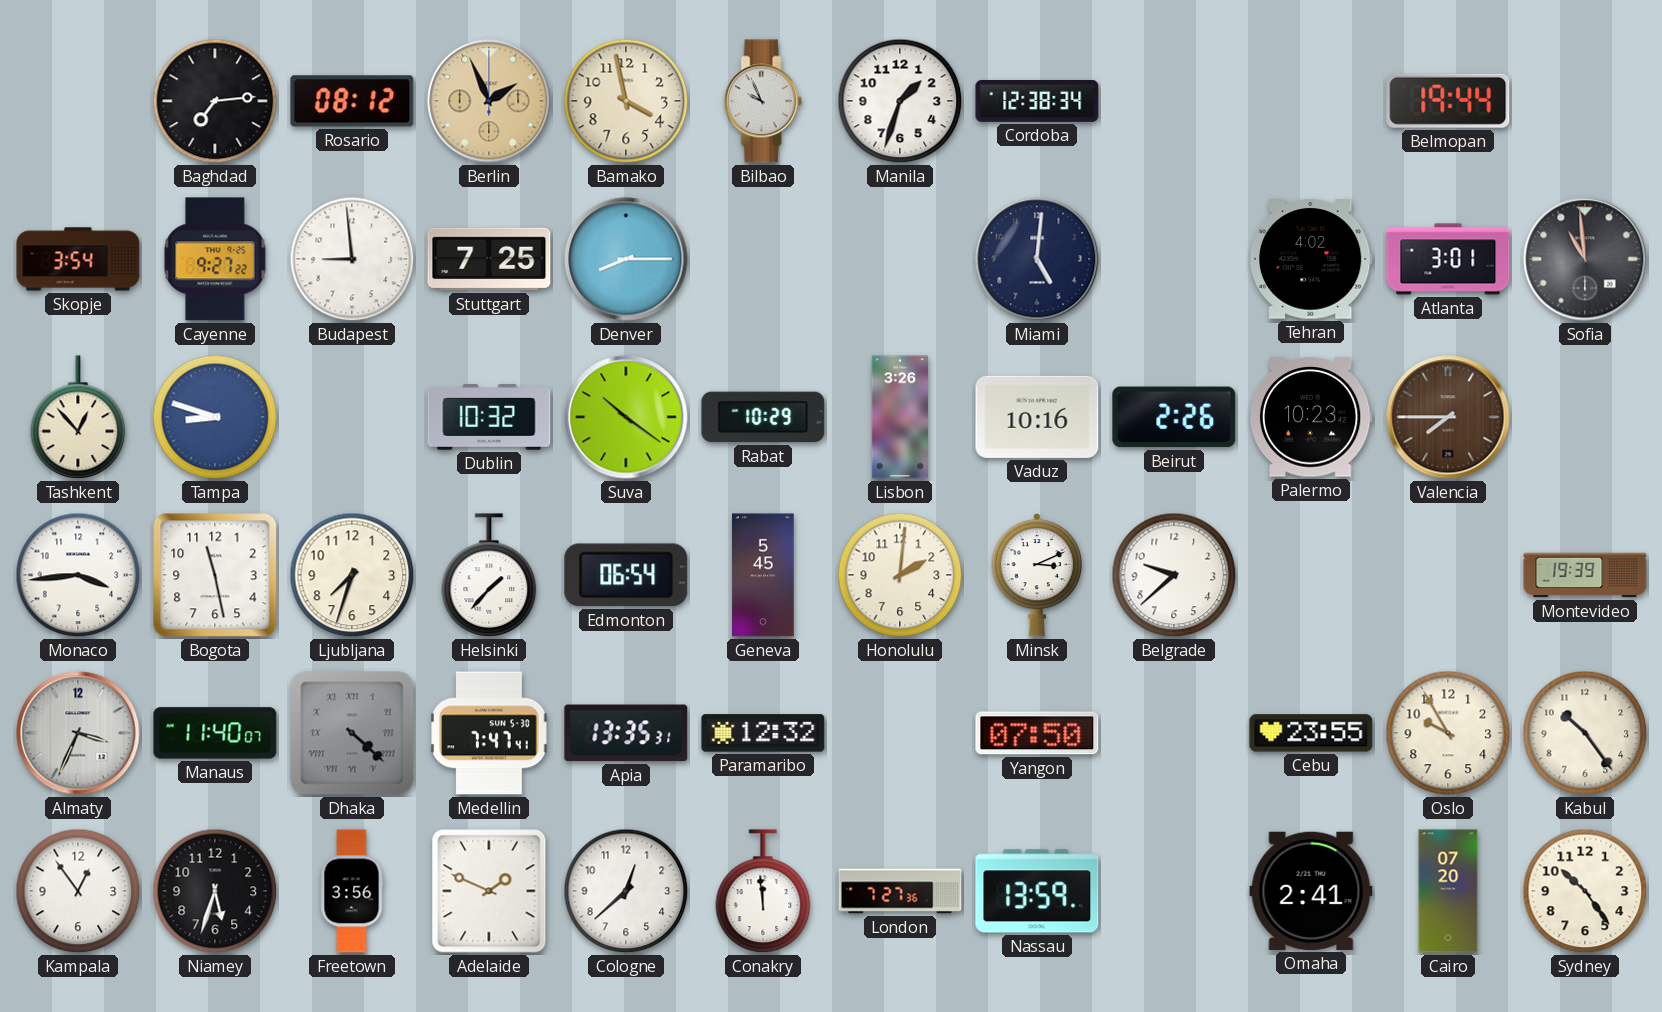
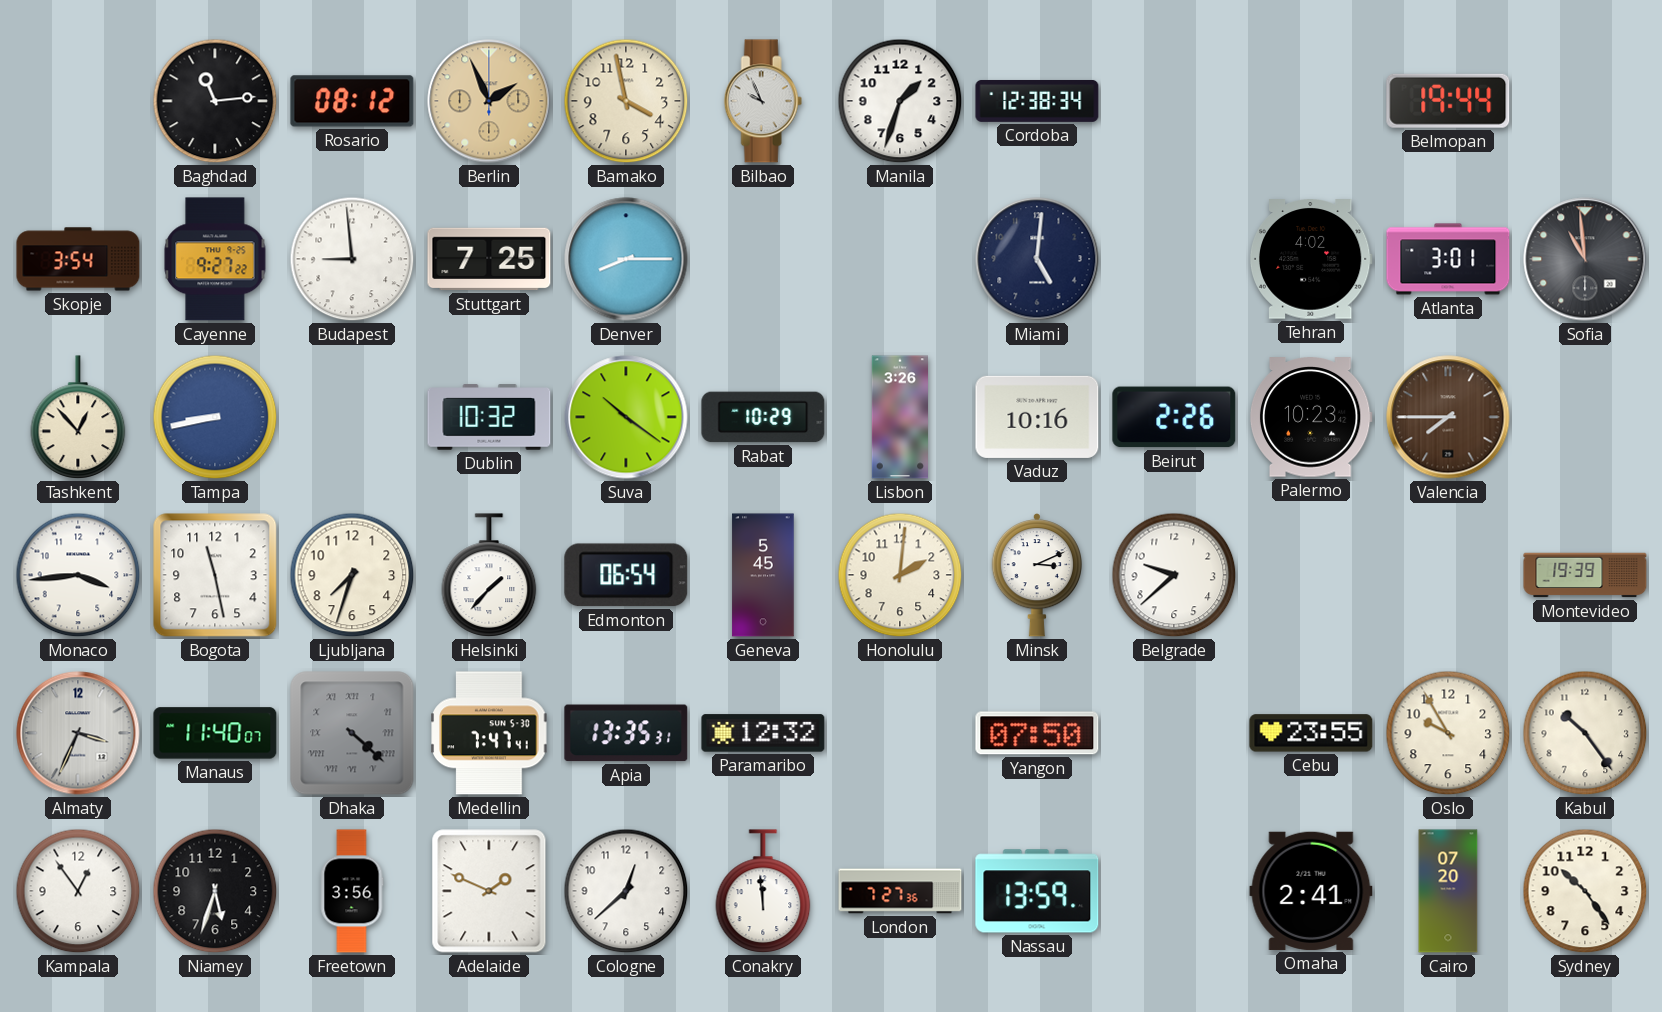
Baghdad: 7:14 -> 11:14 (215, 101)
Tampa: 8:48 -> 8:43 (215, 417)
